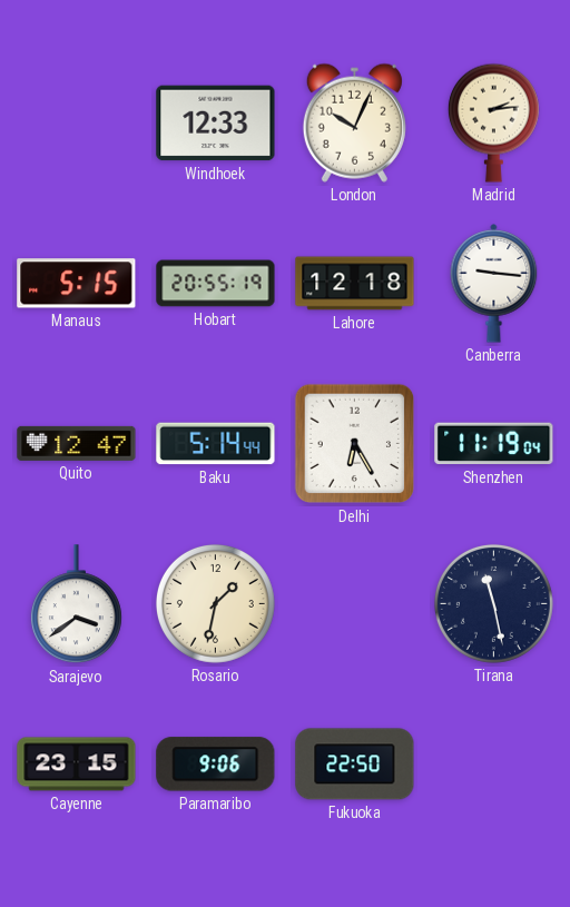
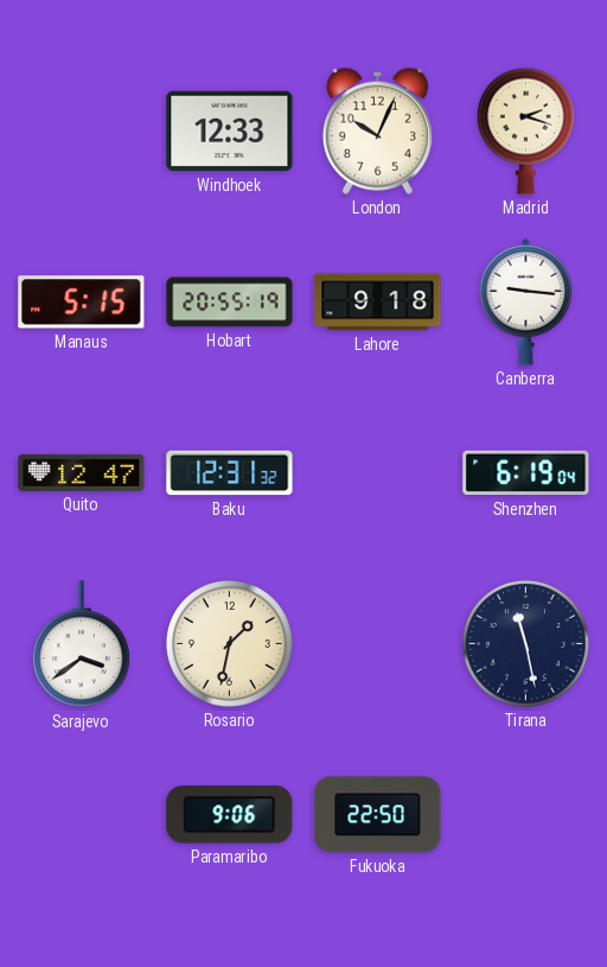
Madrid: 2:14 -> 2:18 (525, 131)
Lahore: 12:18 -> 9:18 (378, 303)
Baku: 5:14 -> 12:31 (230, 473)
Delhi: 6:25 -> none (355, 444)
Shenzhen: 11:19 -> 6:19 (526, 473)
Cayenne: 23:15 -> none (77, 765)
